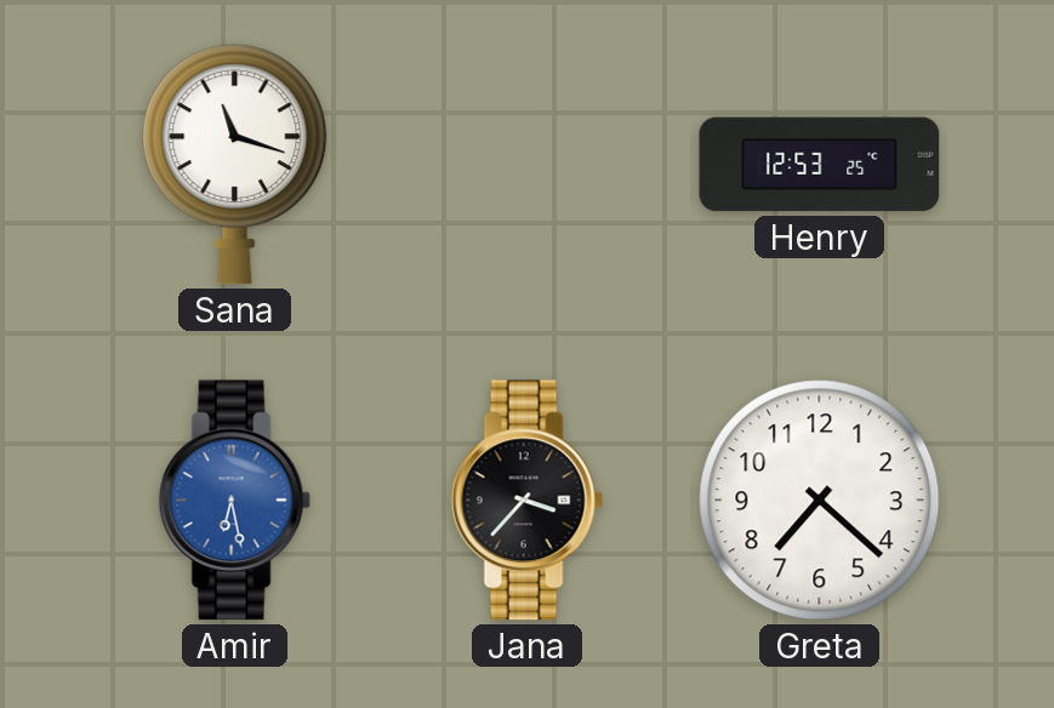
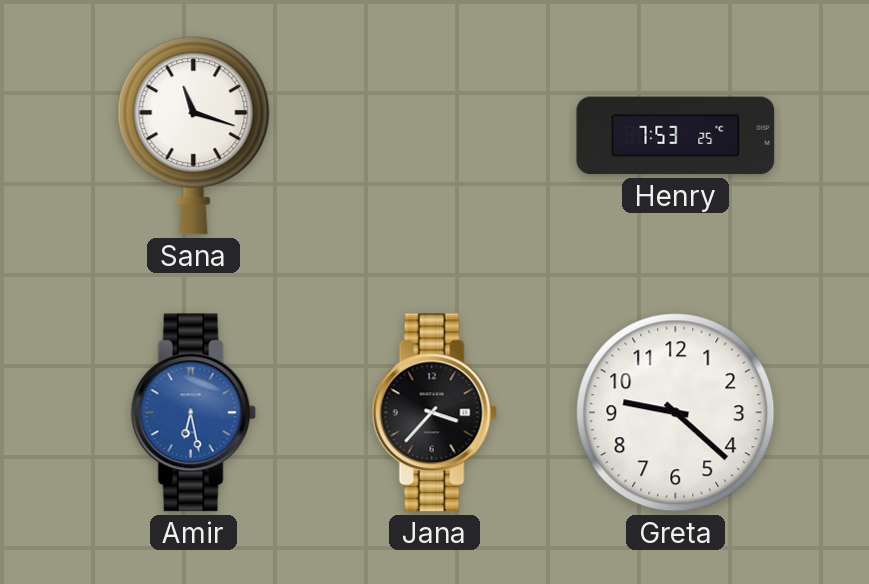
Henry: 12:53 -> 7:53 (676, 136)
Greta: 7:22 -> 9:22 (676, 413)
